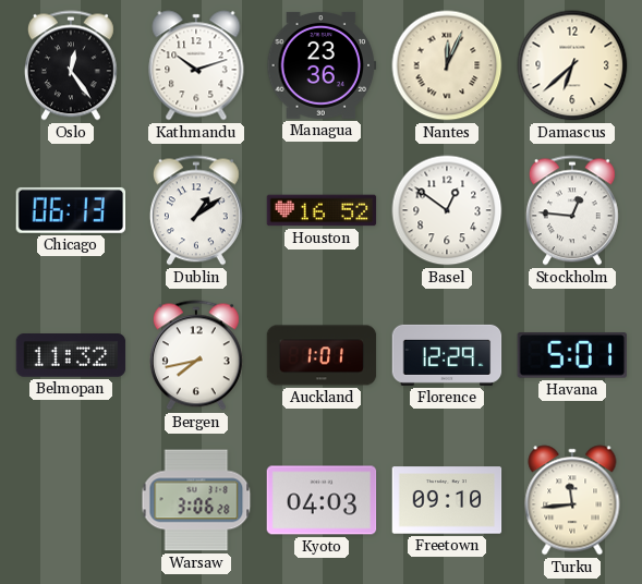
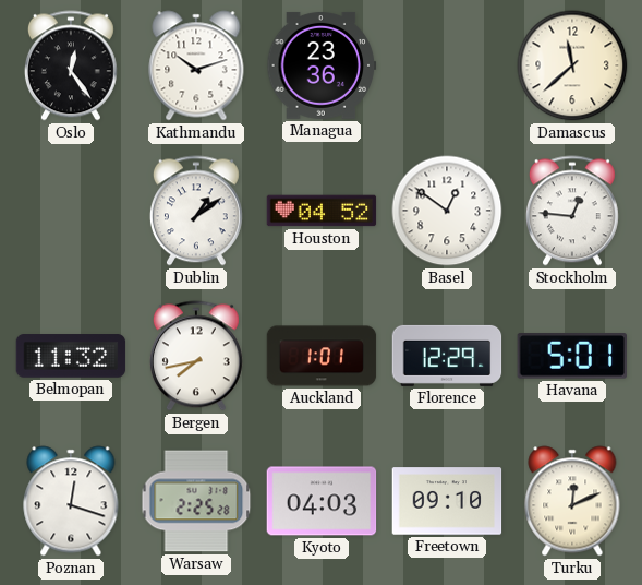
Nantes: 12:04 -> none (447, 65)
Damascus: 6:38 -> 11:38 (572, 65)
Chicago: 06:13 -> none (71, 210)
Houston: 16:52 -> 04:52 (322, 211)
Poznan: none -> 12:18 (71, 501)
Warsaw: 3:06 -> 2:25 (196, 501)
Turku: 11:44 -> 12:11 (572, 501)
